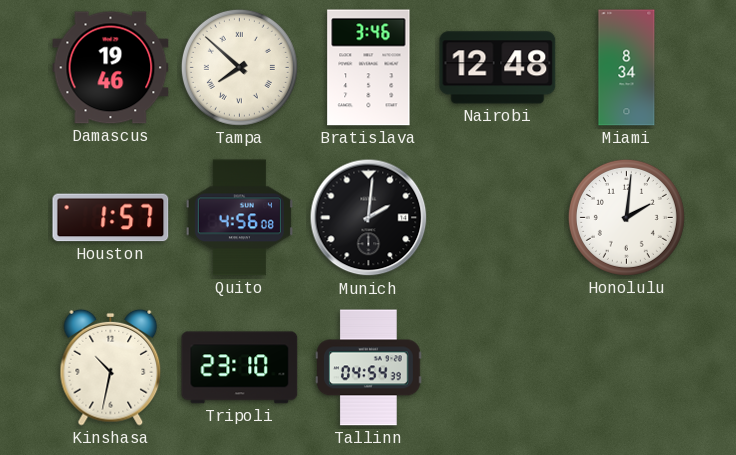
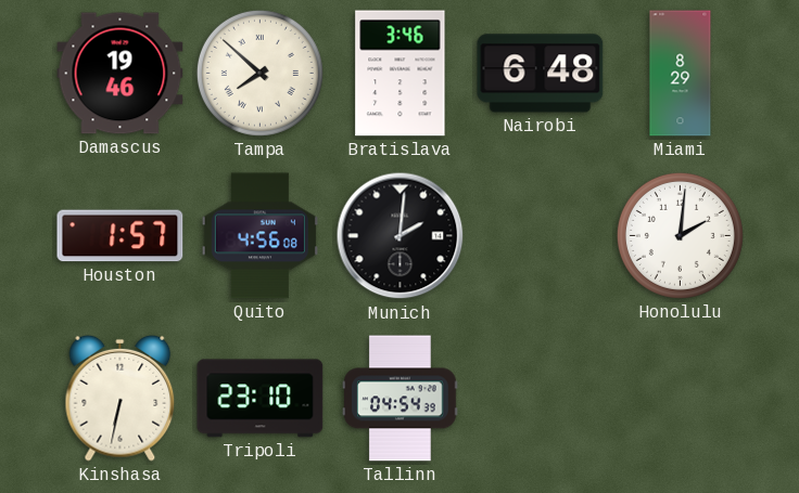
Nairobi: 12:48 -> 6:48 (541, 74)
Miami: 8:34 -> 8:29 (681, 74)
Kinshasa: 10:32 -> 6:32 (121, 398)
